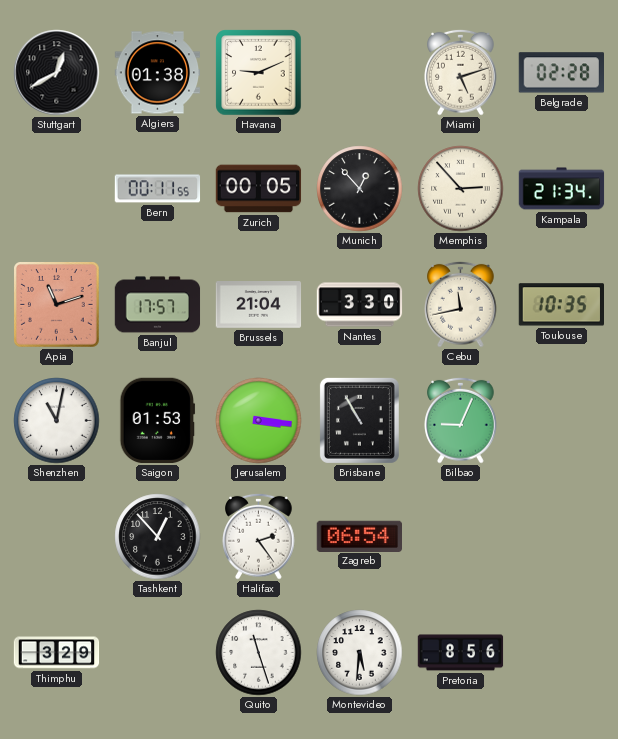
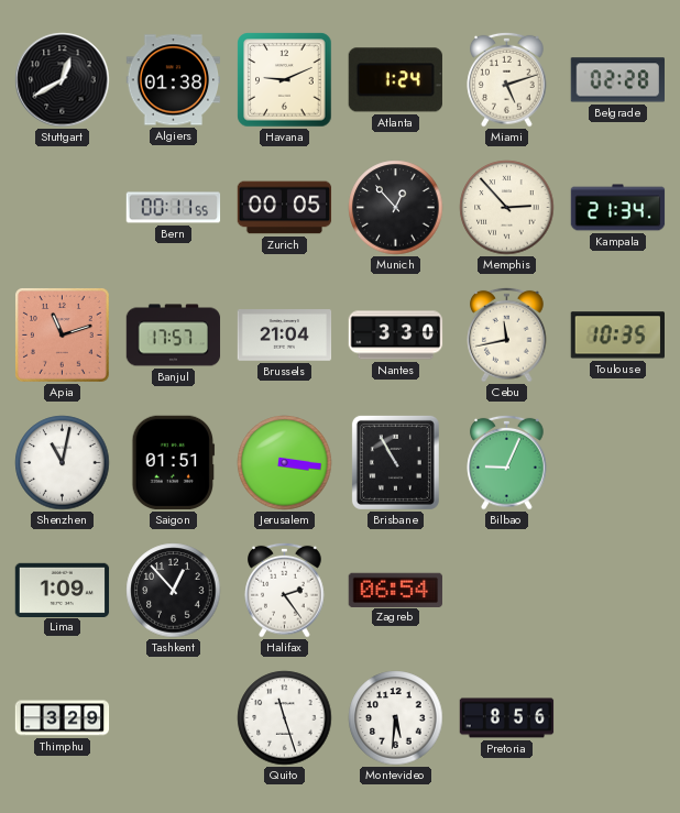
Atlanta: none -> 1:24 (395, 80)
Saigon: 01:53 -> 01:51 (174, 463)
Lima: none -> 1:09 (63, 590)
